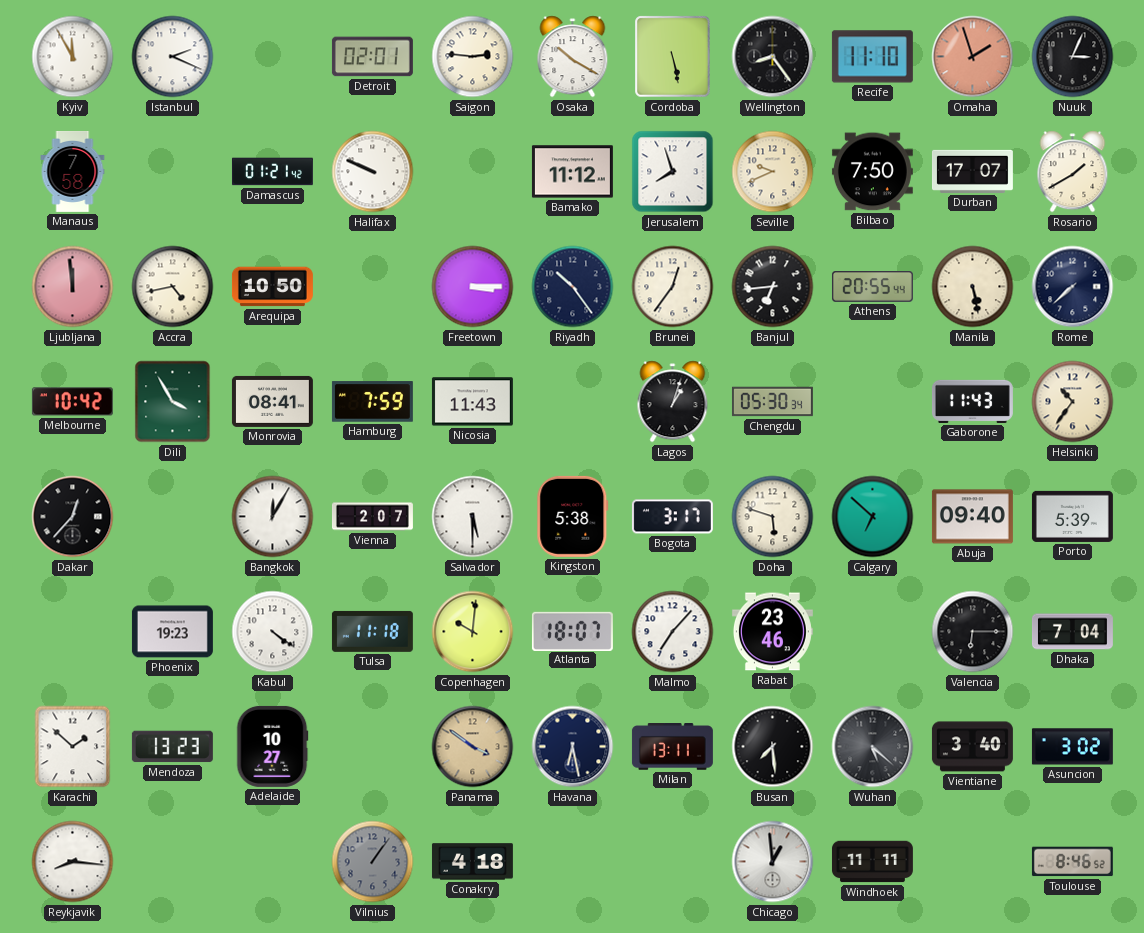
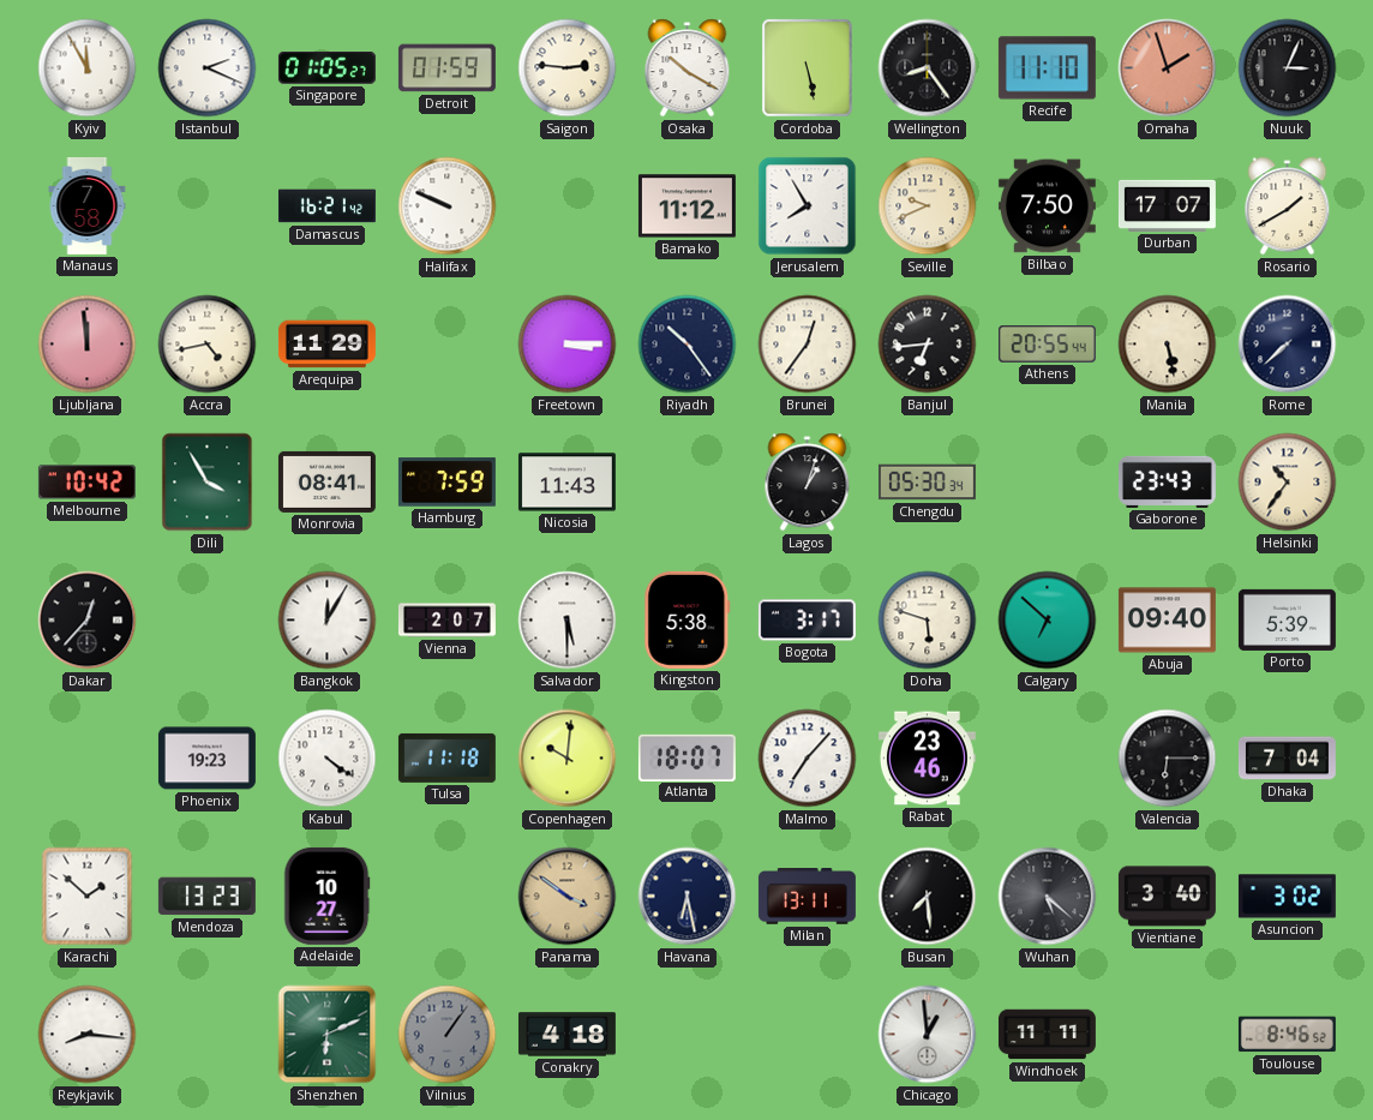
Singapore: none -> 01:05 (326, 68)
Detroit: 02:01 -> 01:59 (446, 68)
Damascus: 01:21 -> 16:21 (326, 206)
Jerusalem: 7:57 -> 7:55 (808, 206)
Arequipa: 10:50 -> 11:29 (326, 345)
Gaborone: 11:43 -> 23:43 (1167, 481)
Shenzhen: none -> 6:11 (328, 1035)
